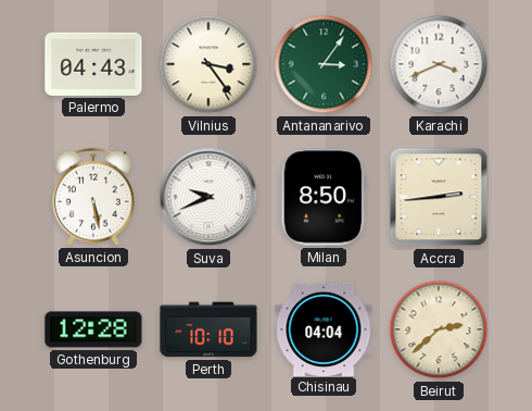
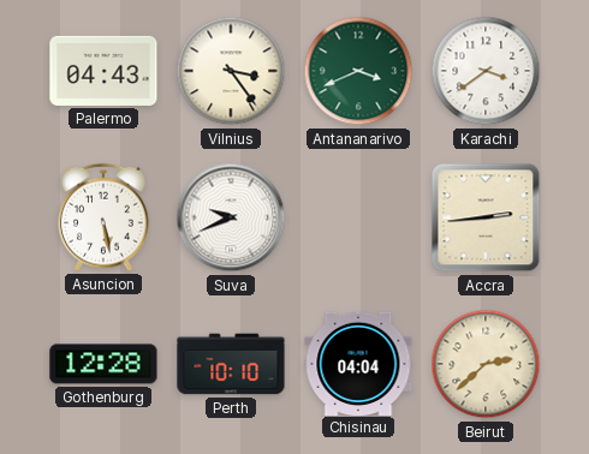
Antananarivo: 3:06 -> 3:41 (358, 71)
Karachi: 3:41 -> 3:39 (486, 71)
Milan: 8:50 -> none (322, 197)
